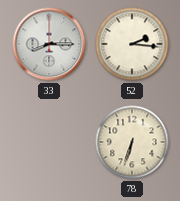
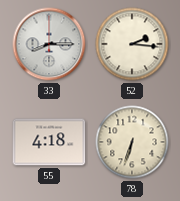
55: none -> 4:18 (49, 142)
